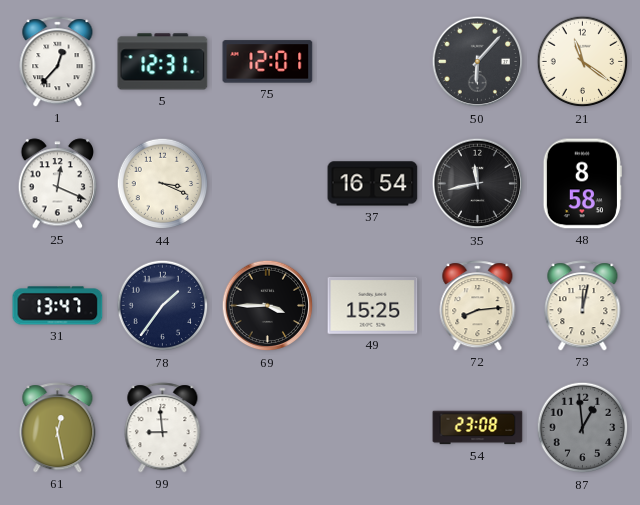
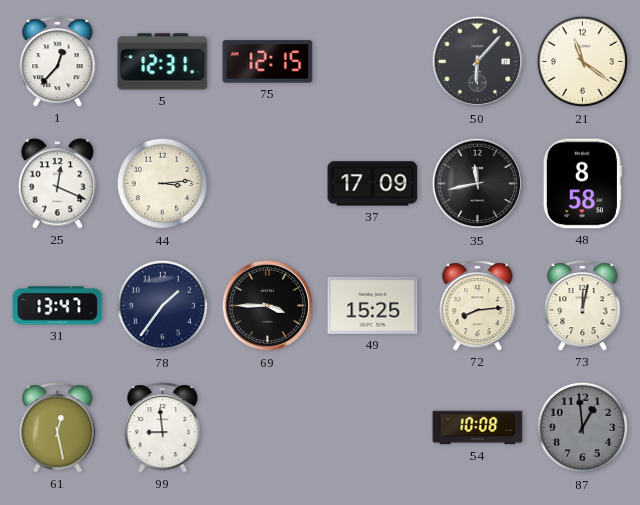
75: 12:01 -> 12:15 (268, 62)
44: 3:19 -> 3:14 (163, 184)
37: 16:54 -> 17:09 (373, 184)
54: 23:08 -> 10:08 (478, 428)
